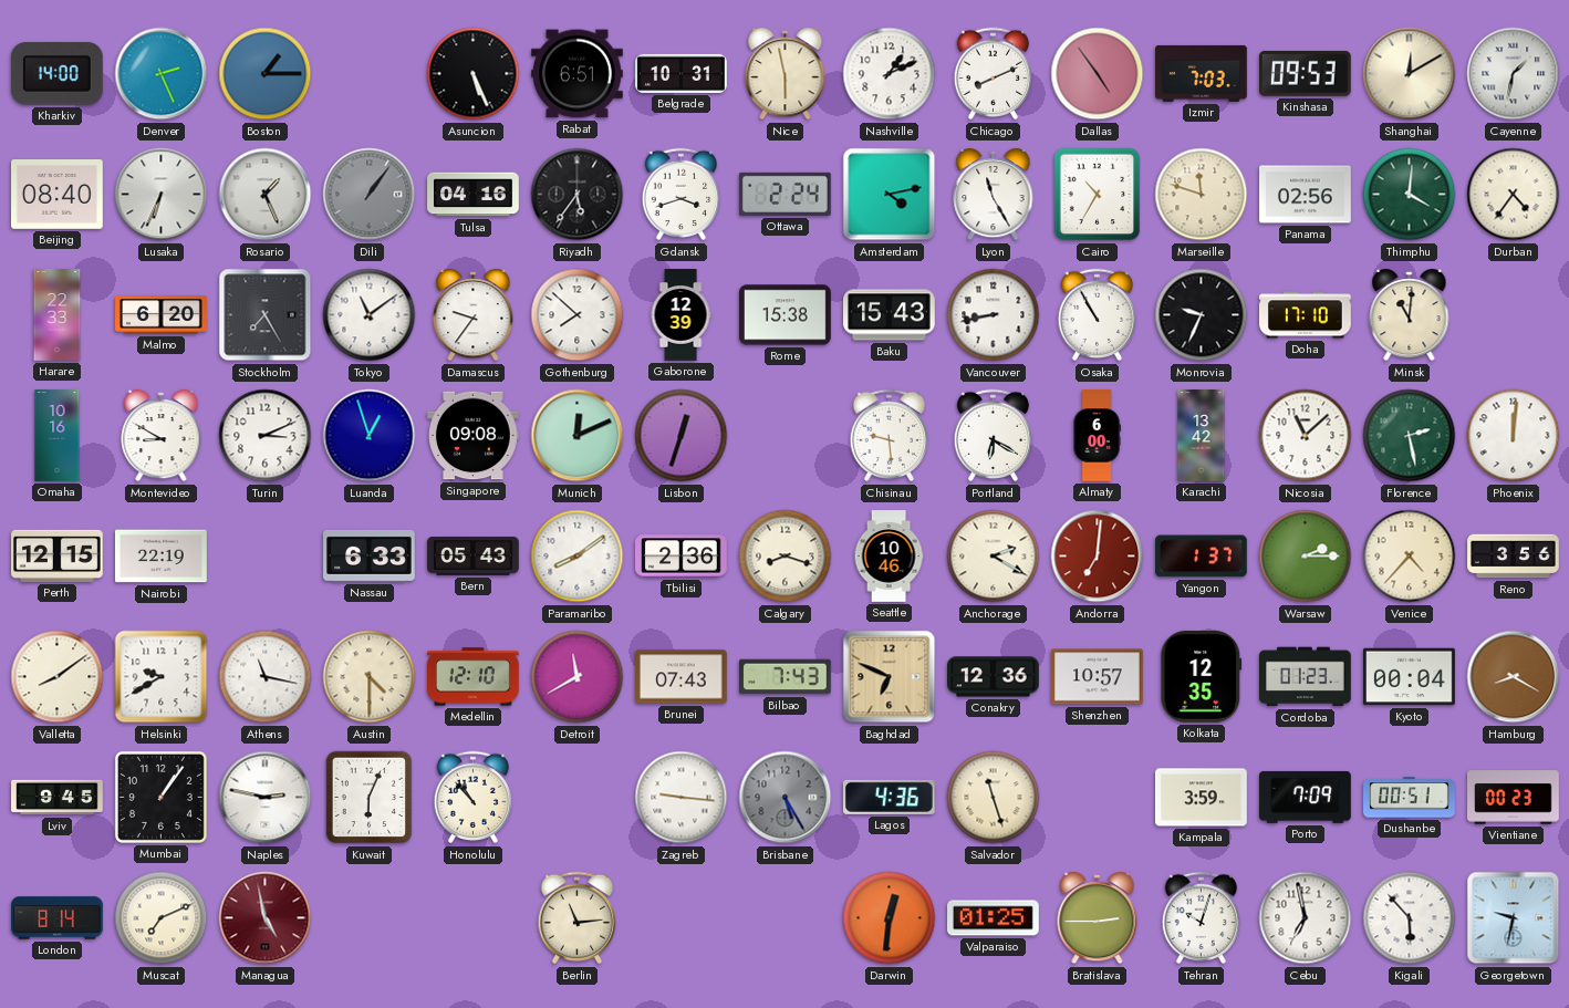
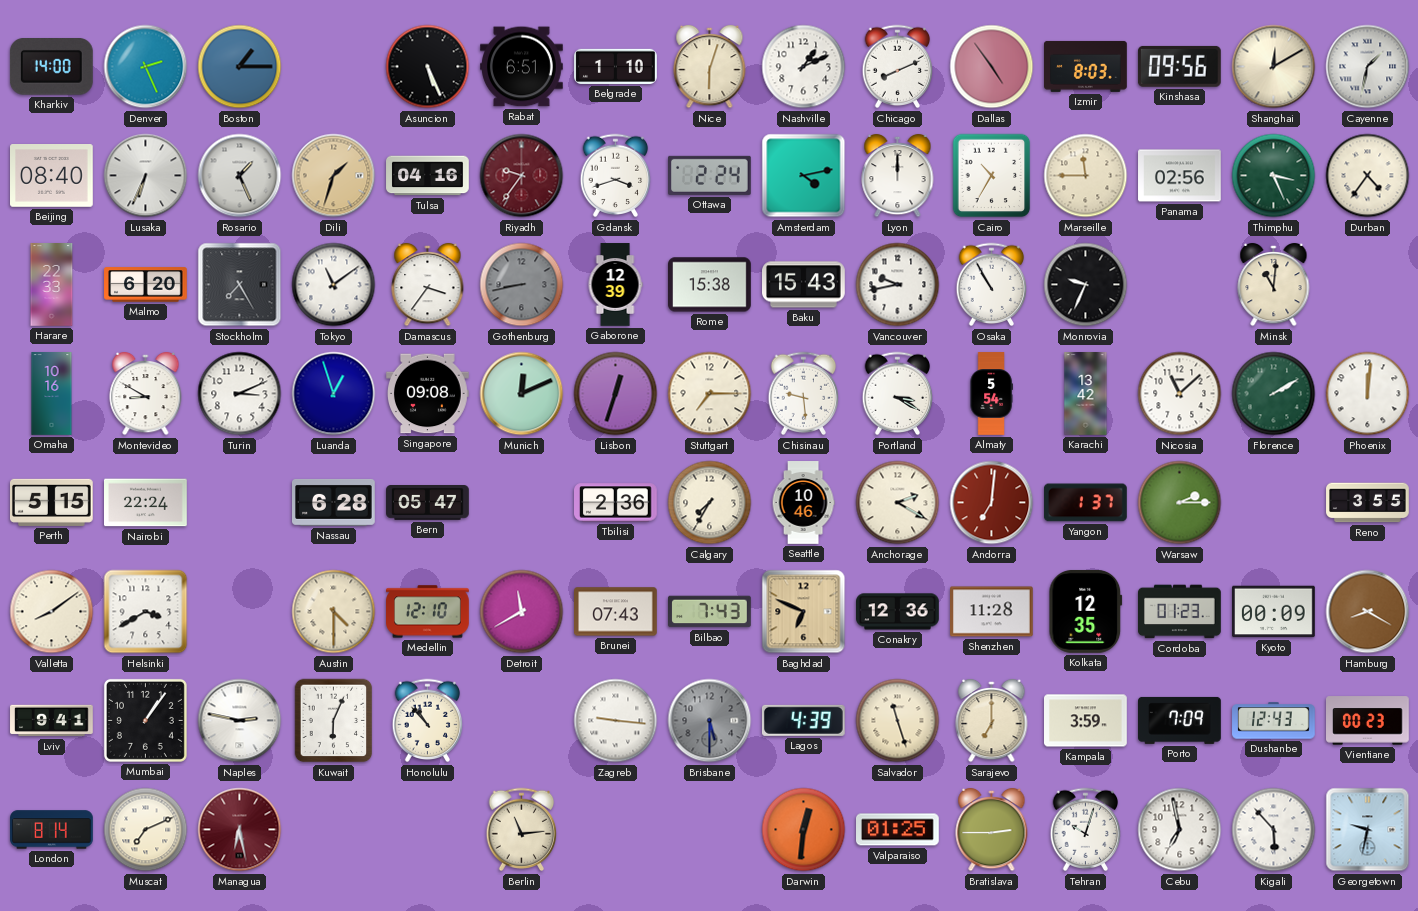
Belgrade: 10:31 -> 1:10 (616, 66)
Nice: 5:58 -> 6:03 (710, 67)
Izmir: 7:03 -> 8:03 (1086, 66)
Kinshasa: 09:53 -> 09:56 (1179, 66)
Dili: 1:06 -> 1:33 (334, 176)
Dili dial: grey -> champagne (334, 176)
Riyadh: 5:36 -> 9:36 (522, 176)
Riyadh dial: black -> burgundy (522, 176)
Lyon: 11:25 -> 12:00 (898, 176)
Marseille: 11:48 -> 11:45 (1086, 176)
Thimphu: 4:01 -> 3:26 (1274, 176)
Damascus: 9:36 -> 3:36 (428, 285)
Gothenburg: 7:52 -> 8:43 (522, 285)
Gothenburg dial: white -> grey (522, 285)
Vancouver: 8:43 -> 9:43 (898, 285)
Doha: 17:10 -> none (1306, 315)
Stuttgart: none -> 7:15 (710, 394)
Portland: 6:20 -> 3:20 (898, 394)
Almaty: 6:00 -> 5:54 (991, 394)
Florence: 2:28 -> 2:10 (1274, 394)
Perth: 12:15 -> 5:15 (52, 502)
Nairobi: 22:19 -> 22:24 (146, 503)
Nassau: 6:33 -> 6:28 (334, 502)
Bern: 05:43 -> 05:47 (428, 503)
Paramaribo: 8:09 -> none (578, 557)
Calgary: 8:18 -> 7:35 (710, 503)
Venice: 4:37 -> none (1410, 557)
Reno: 3:56 -> 3:55 (1368, 503)
Helsinki: 9:40 -> 3:40 (146, 612)
Athens: 11:17 -> none (266, 677)
Shenzhen: 10:57 -> 11:28 (992, 612)
Kyoto: 00:04 -> 00:09 (1274, 612)
Lviv: 9:45 -> 9:41 (52, 721)
Brisbane: 5:25 -> 5:30 (710, 721)
Lagos: 4:36 -> 4:39 (803, 720)
Sarajevo: none -> 7:00 (992, 721)
Dushanbe: 00:51 -> 12:43 (1274, 721)
Managua: 4:58 -> 6:28 (240, 830)
